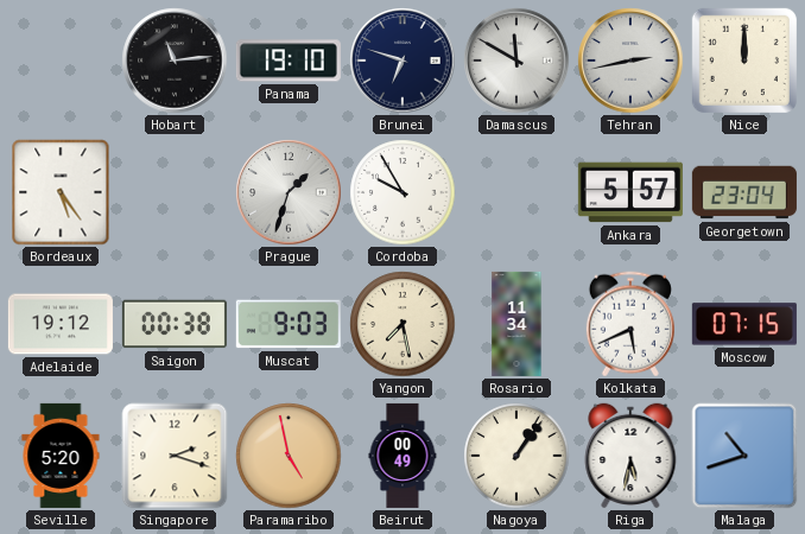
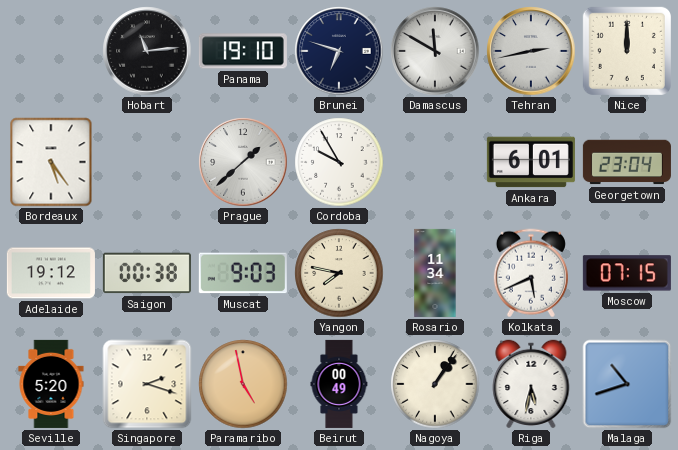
Prague: 1:33 -> 1:38 (243, 162)
Ankara: 5:57 -> 6:01 (531, 162)
Yangon: 7:28 -> 7:47 (339, 273)
